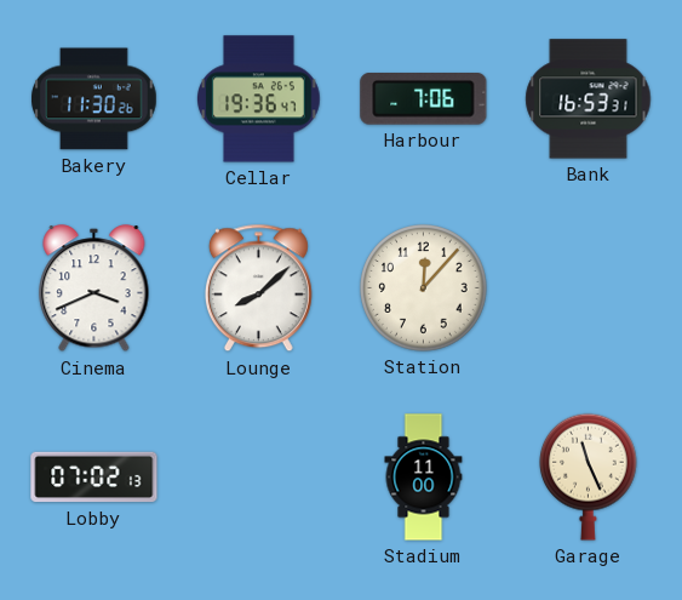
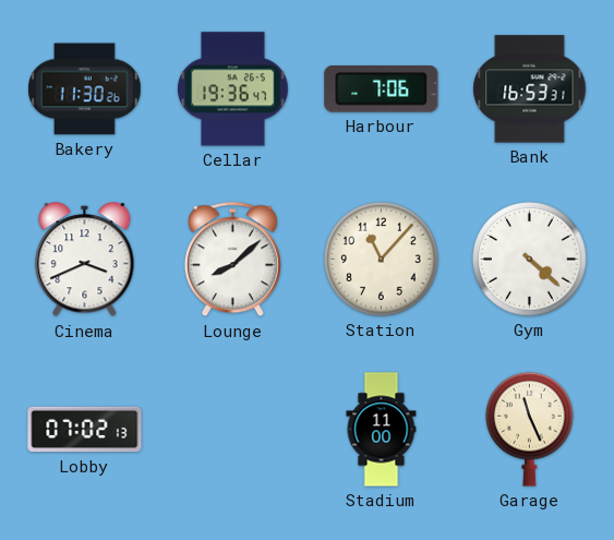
Station: 12:07 -> 11:07 (382, 260)
Gym: none -> 4:22 (530, 260)
